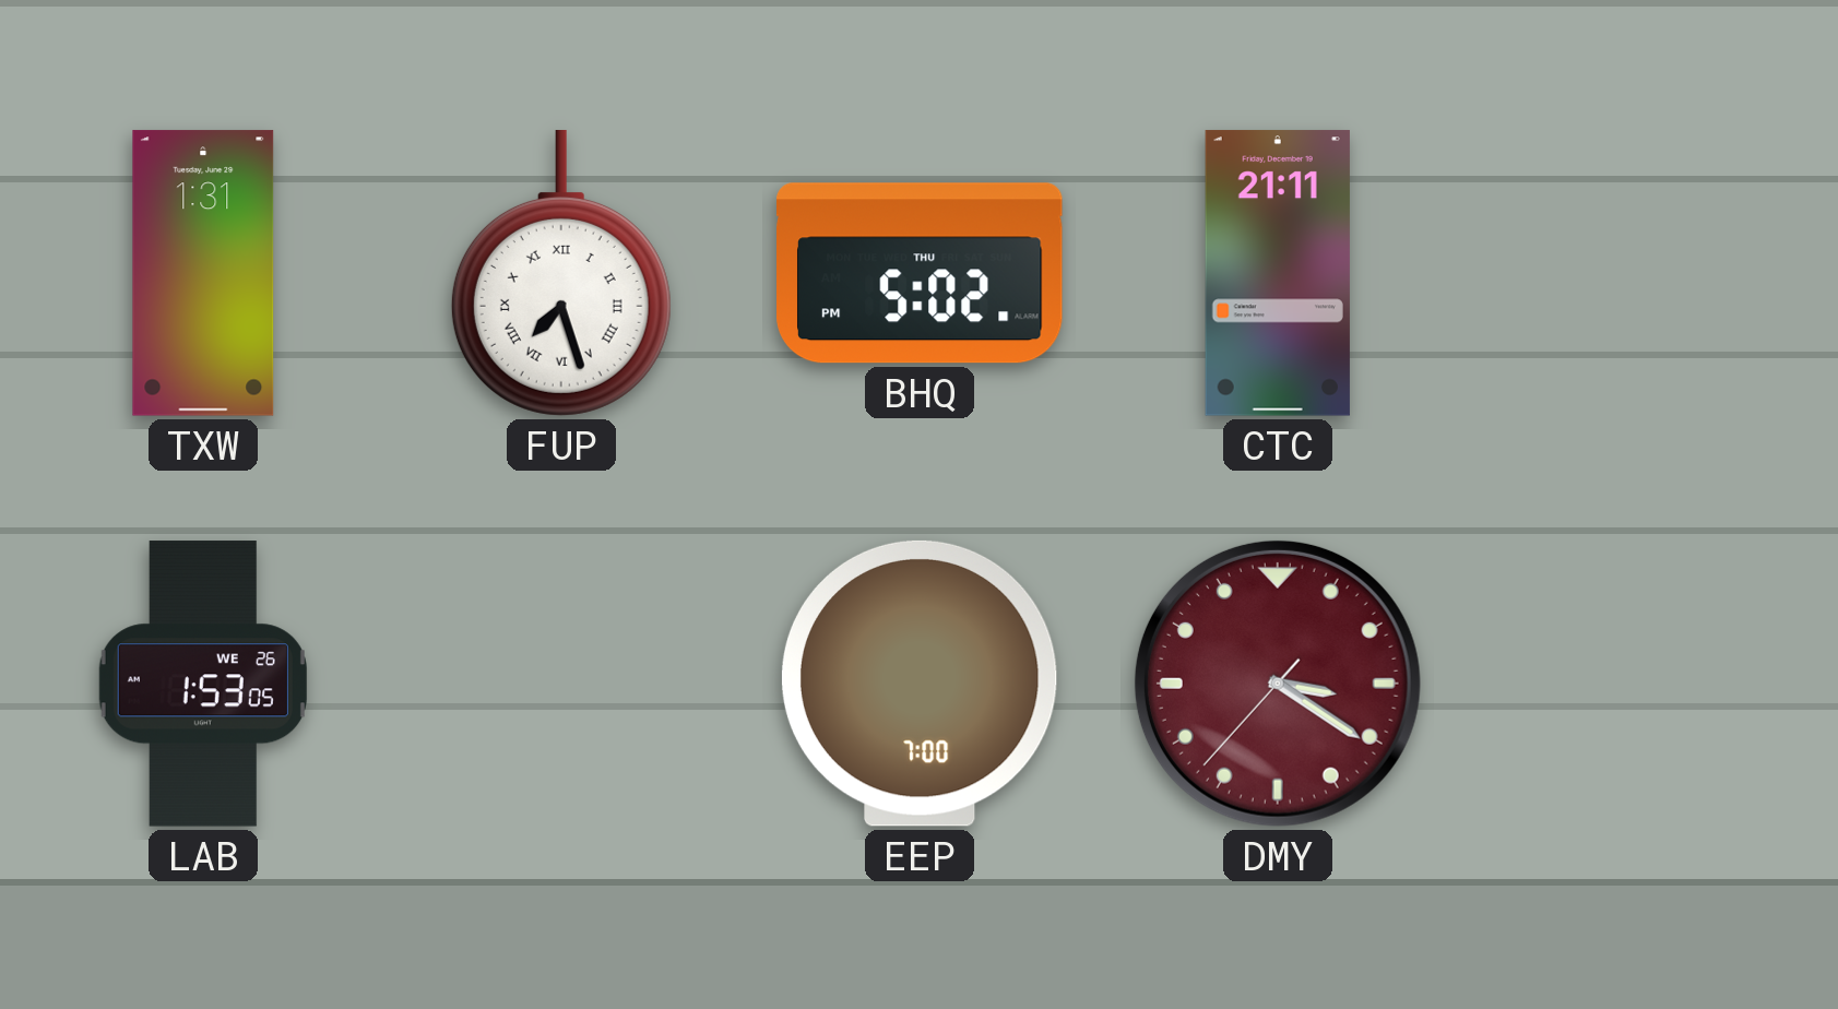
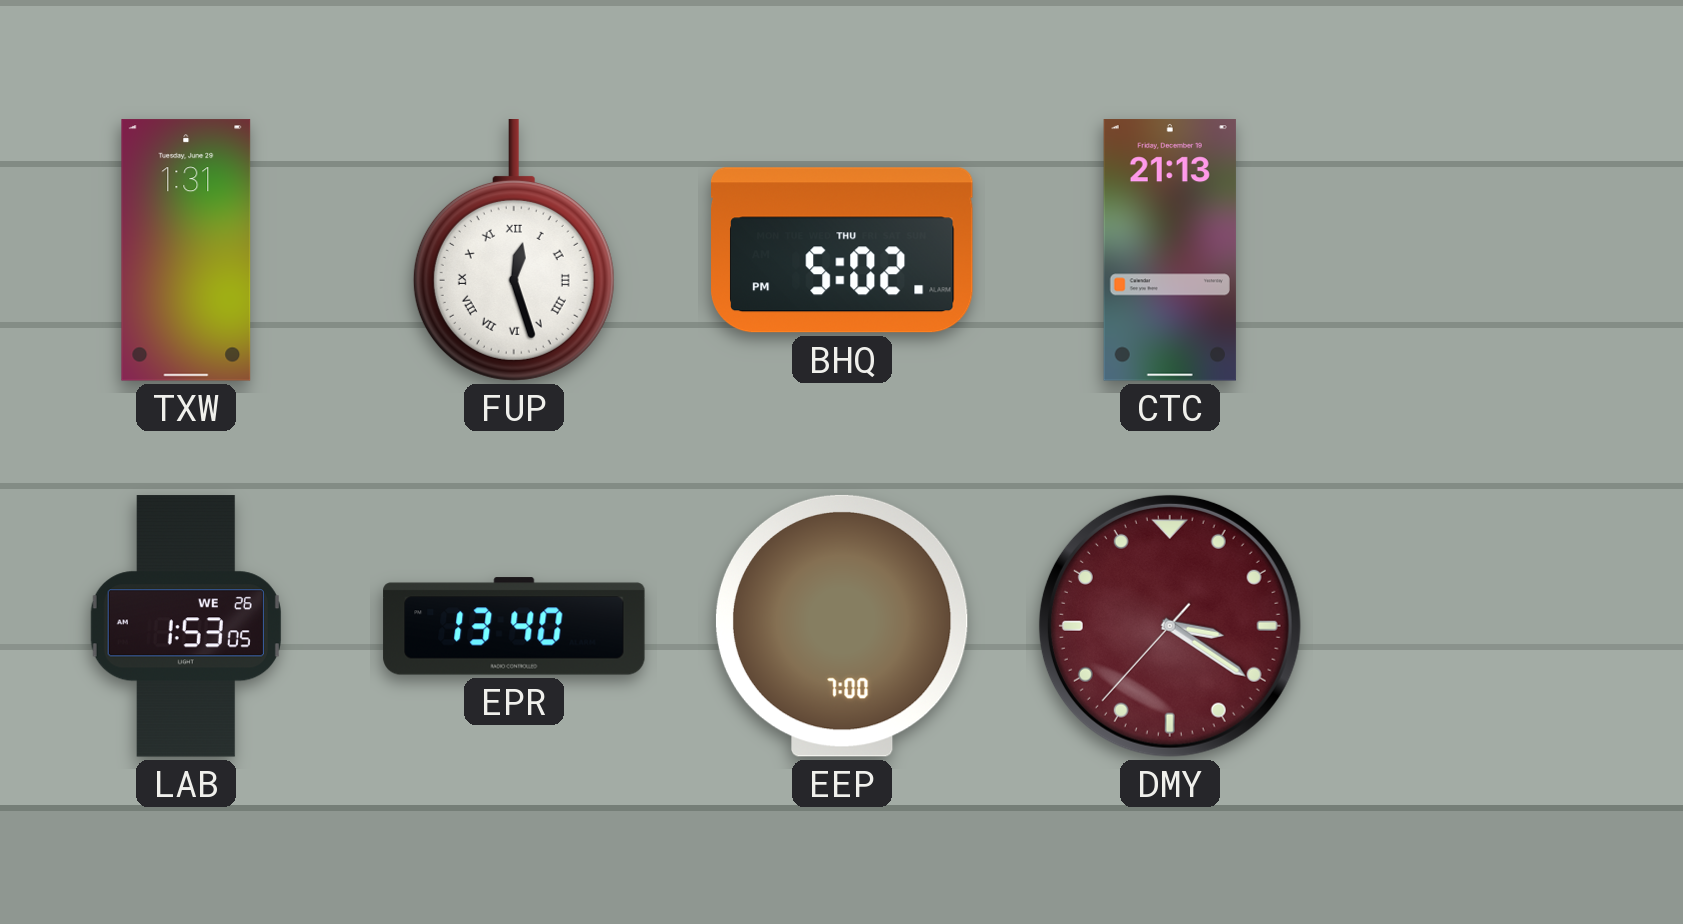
FUP: 7:27 -> 12:27 (514, 251)
CTC: 21:11 -> 21:13 (1170, 250)
EPR: none -> 13:40 (514, 626)
